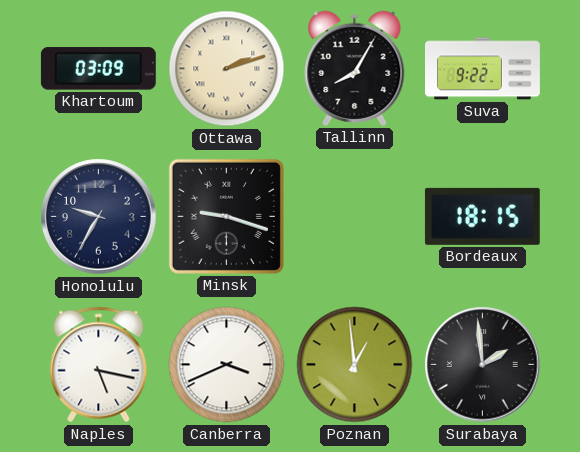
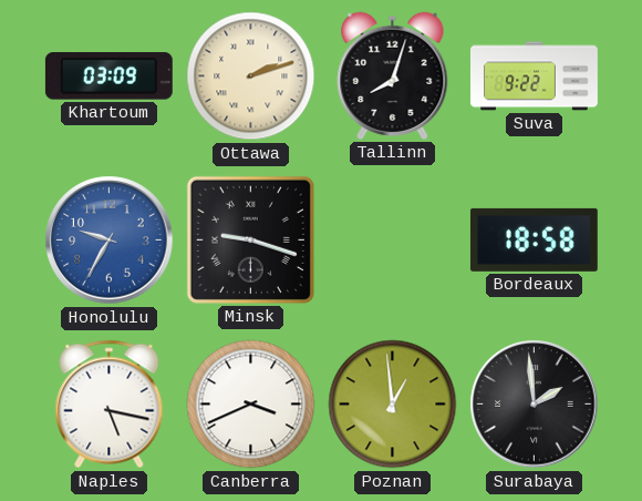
Tallinn: 8:05 -> 8:03 (393, 75)
Honolulu dial: navy -> blue (110, 241)
Bordeaux: 18:15 -> 18:58 (534, 239)
